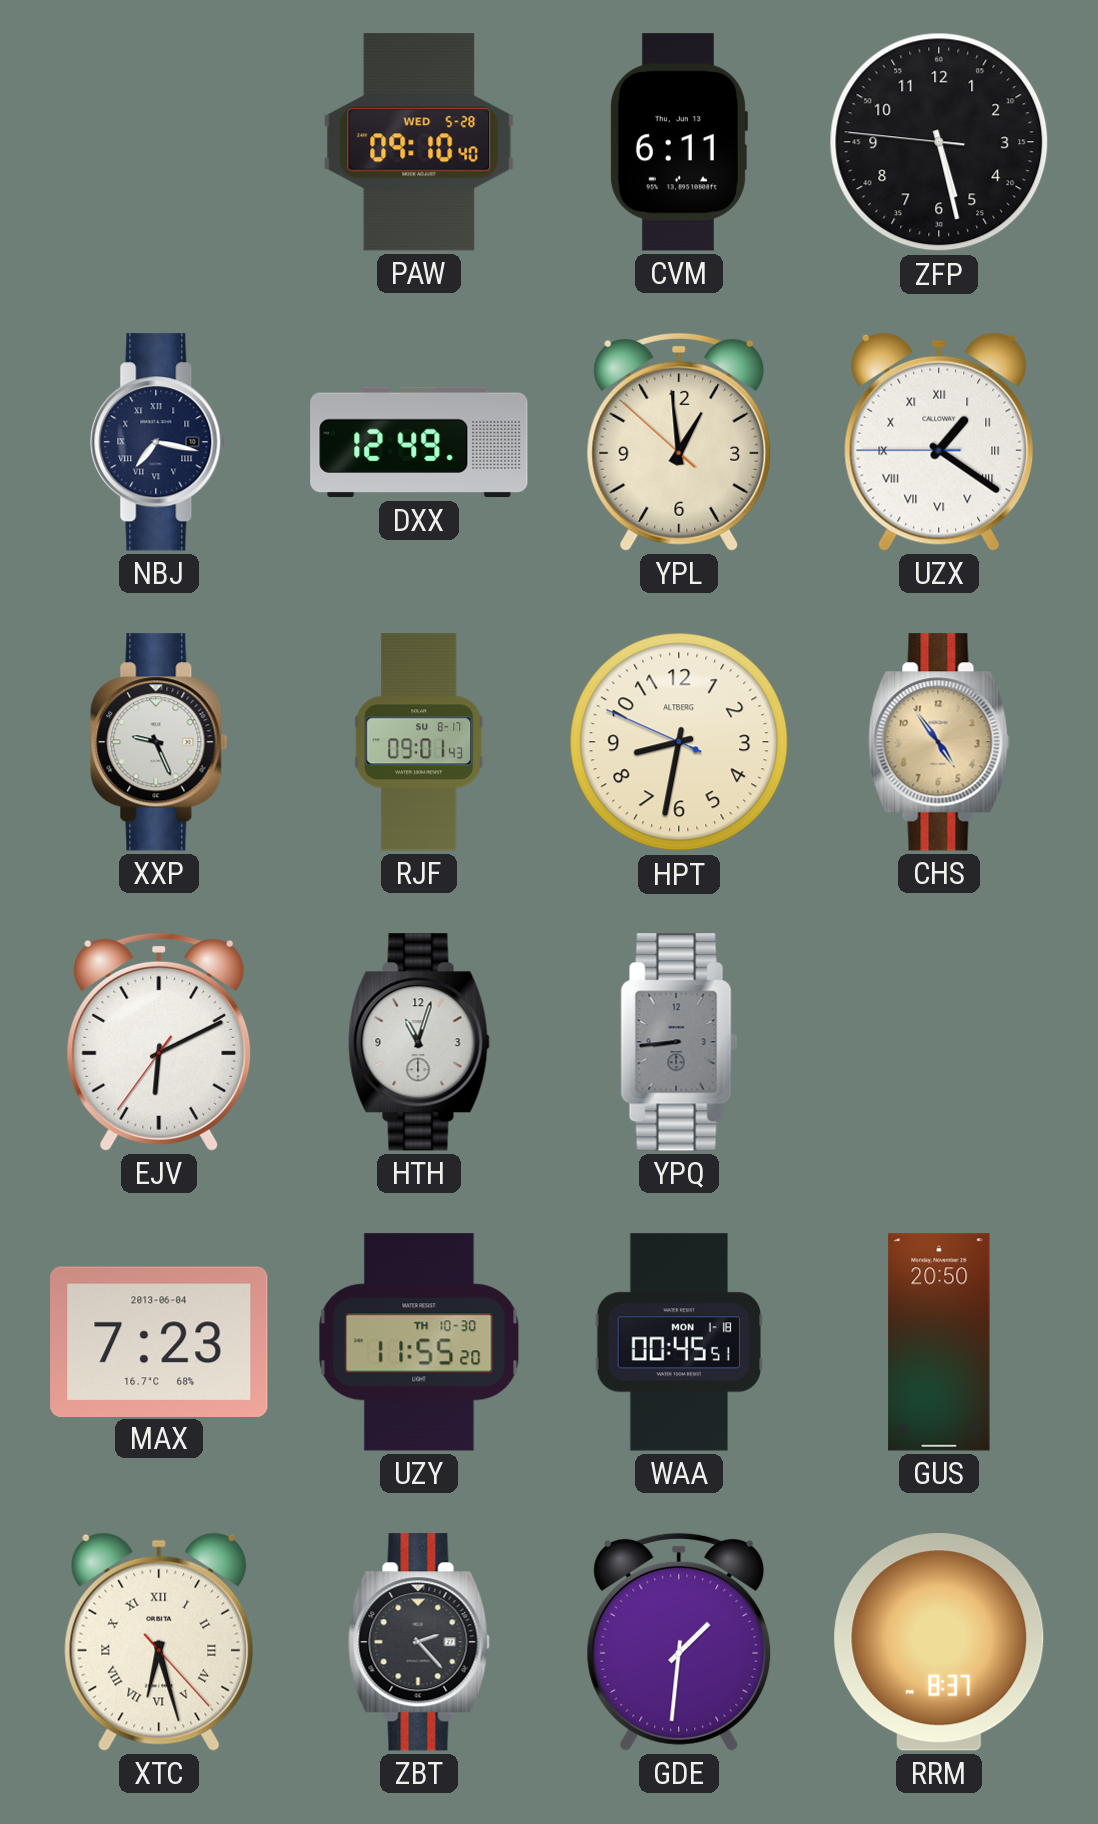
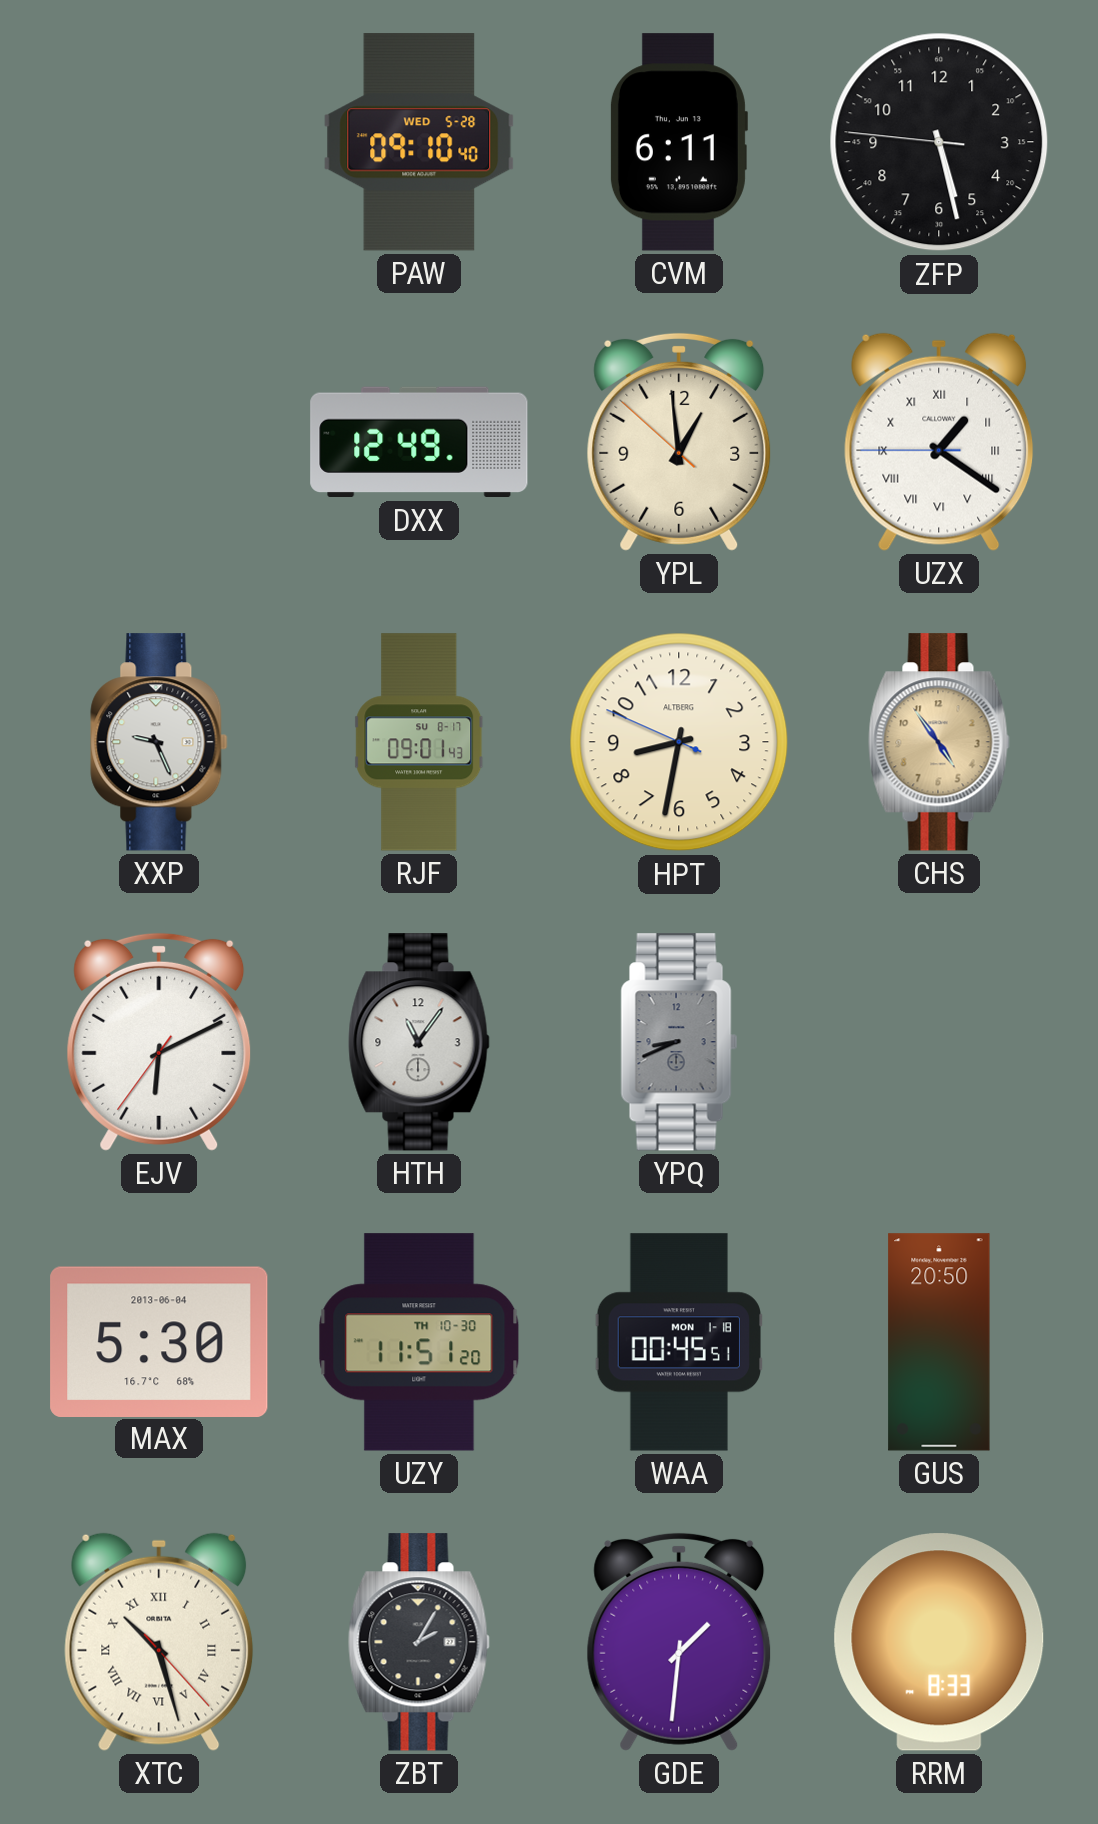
NBJ: 7:17 -> none (159, 442)
HTH: 11:03 -> 11:06 (419, 1042)
YPQ: 8:44 -> 8:41 (679, 1042)
MAX: 7:23 -> 5:30 (159, 1341)
UZY: 11:55 -> 11:51 (419, 1342)
XTC: 6:27 -> 10:27 (159, 1642)
ZBT: 2:23 -> 2:05 (419, 1642)
RRM: 8:37 -> 8:33 (939, 1642)
